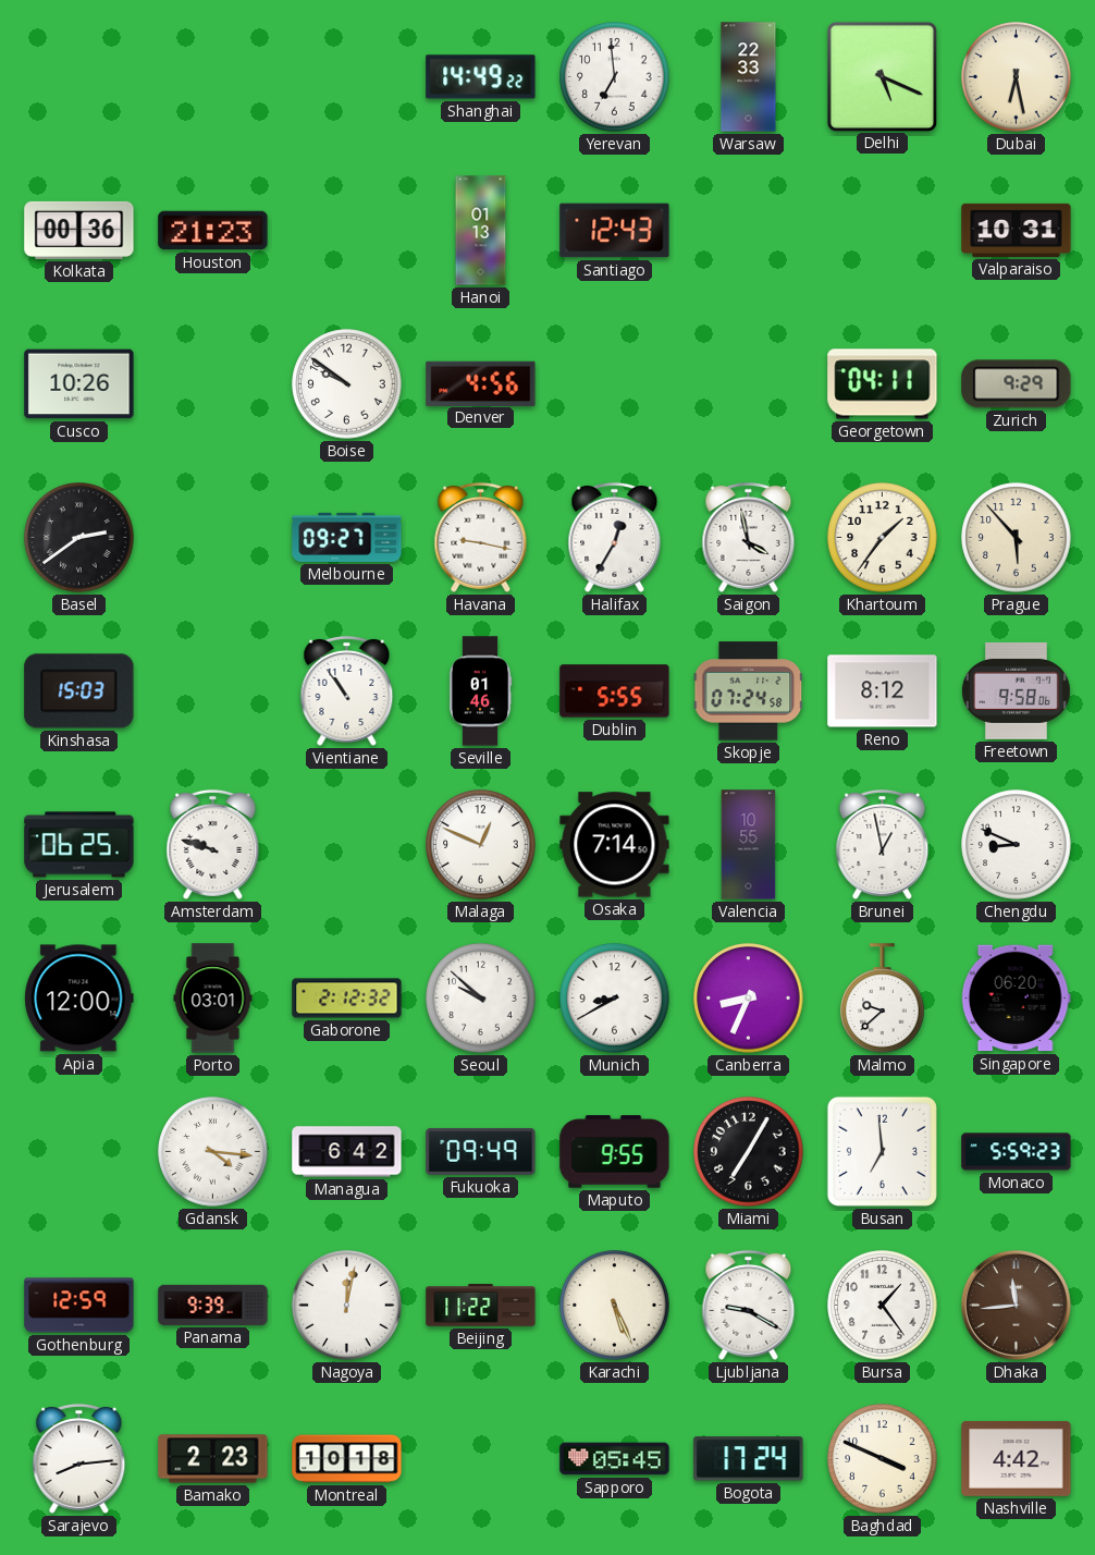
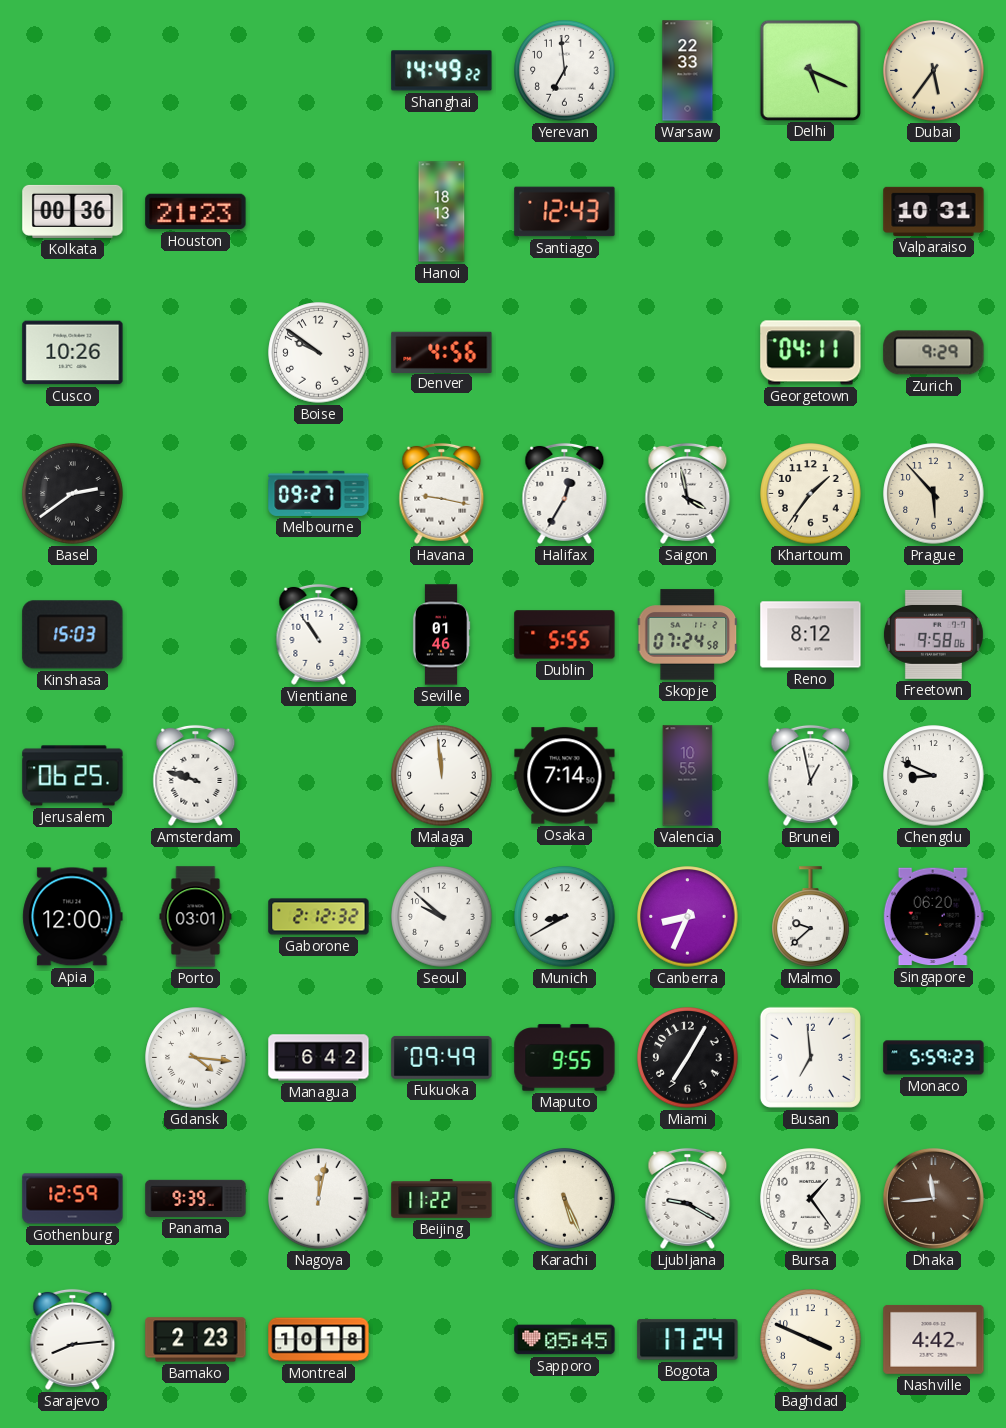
Dubai: 6:28 -> 5:36 (934, 71)
Hanoi: 01:13 -> 18:13 (442, 212)
Malaga: 12:49 -> 11:59 (442, 776)
